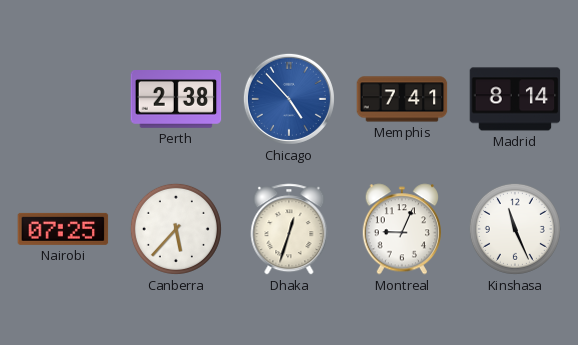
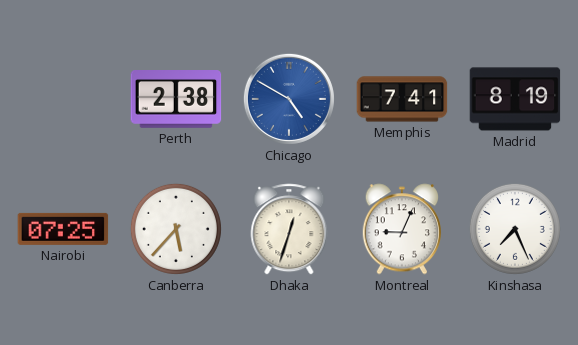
Chicago: 4:53 -> 4:50 (289, 99)
Madrid: 8:14 -> 8:19 (515, 99)
Kinshasa: 11:26 -> 7:26 (515, 229)
